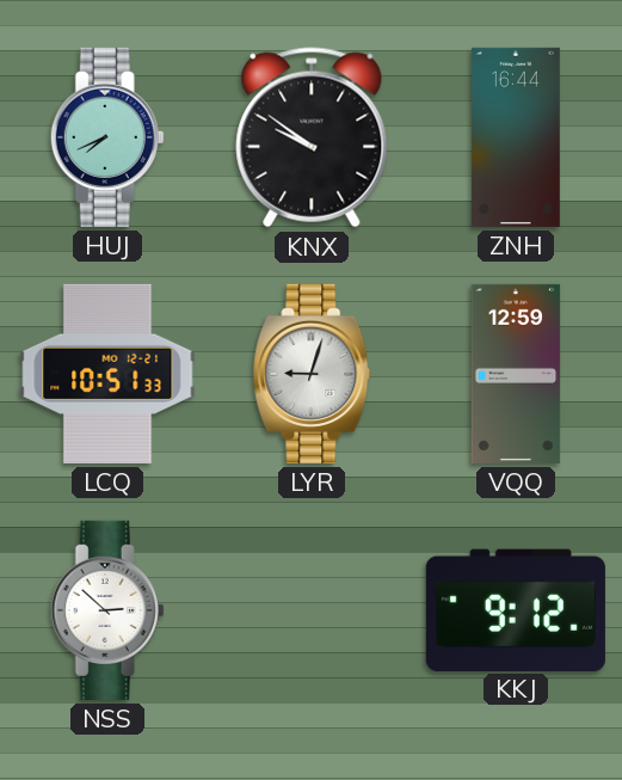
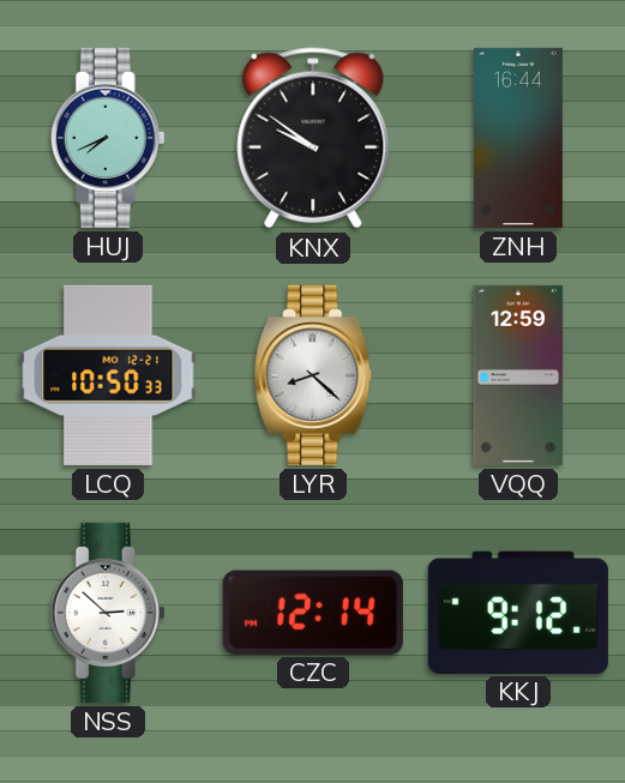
LCQ: 10:51 -> 10:50 (108, 375)
LYR: 9:03 -> 8:22 (313, 375)
CZC: none -> 12:14 (313, 612)
